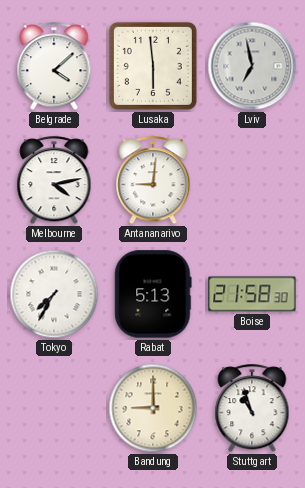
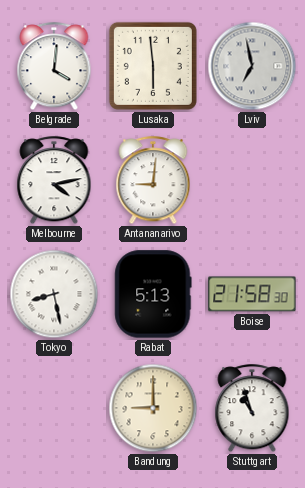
Belgrade: 4:08 -> 4:01 (54, 67)
Tokyo: 7:35 -> 8:28 (54, 294)
